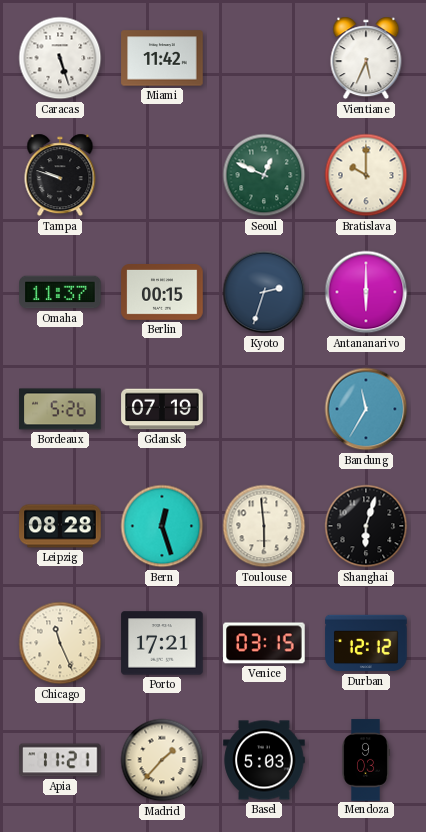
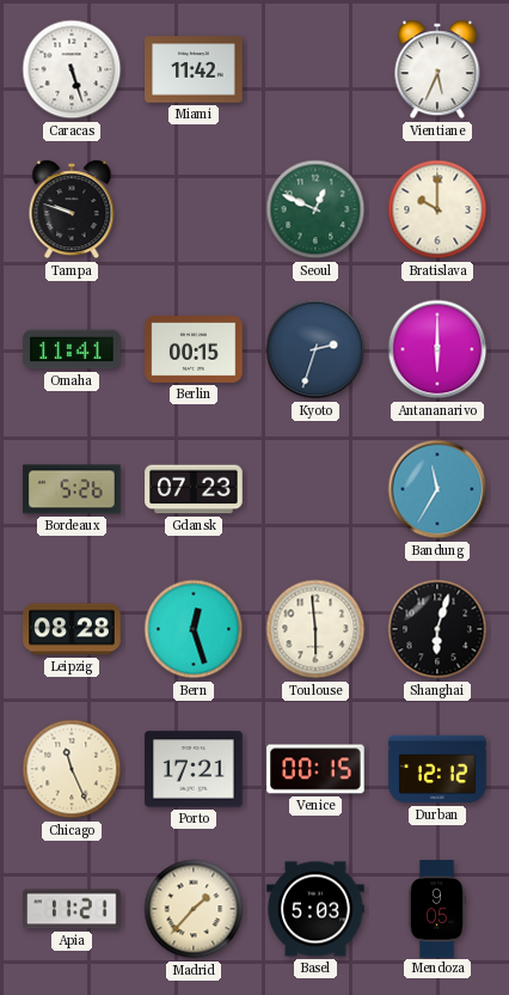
Omaha: 11:37 -> 11:41 (72, 349)
Gdansk: 07:19 -> 07:23 (194, 489)
Venice: 03:15 -> 00:15 (315, 769)
Mendoza: 9:03 -> 9:05 (437, 909)
